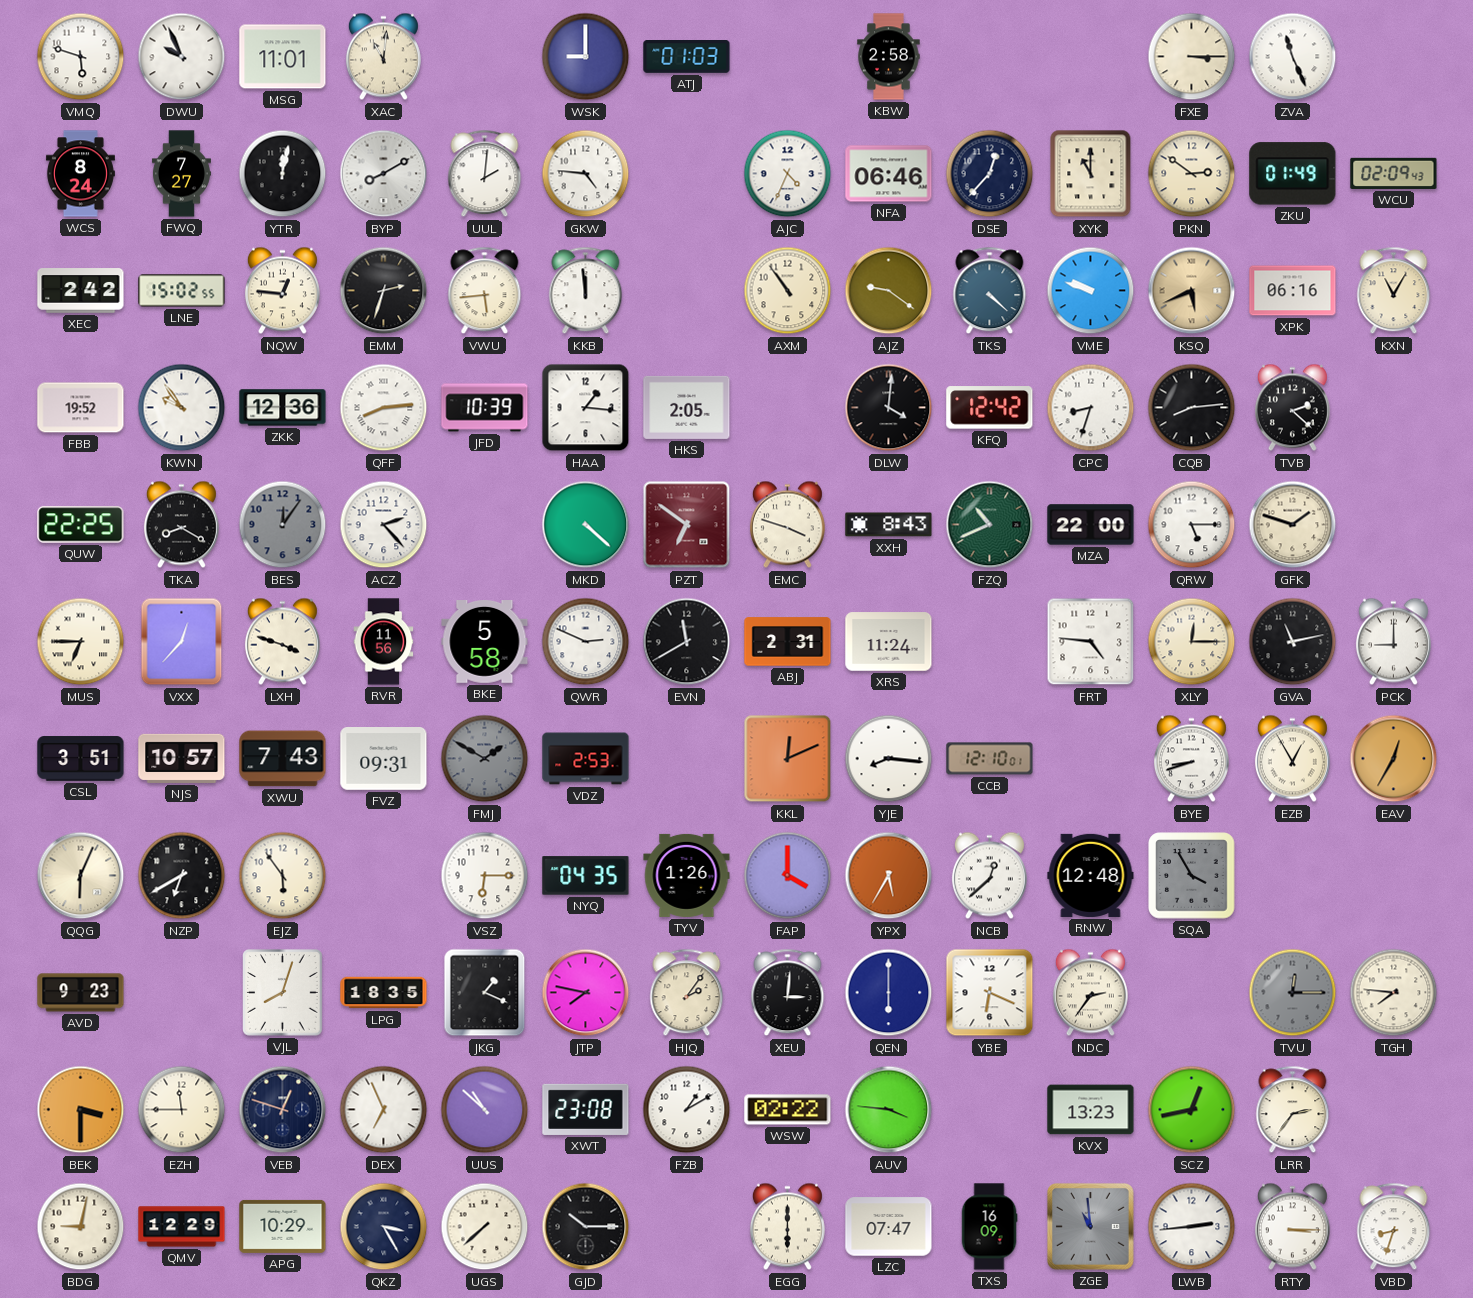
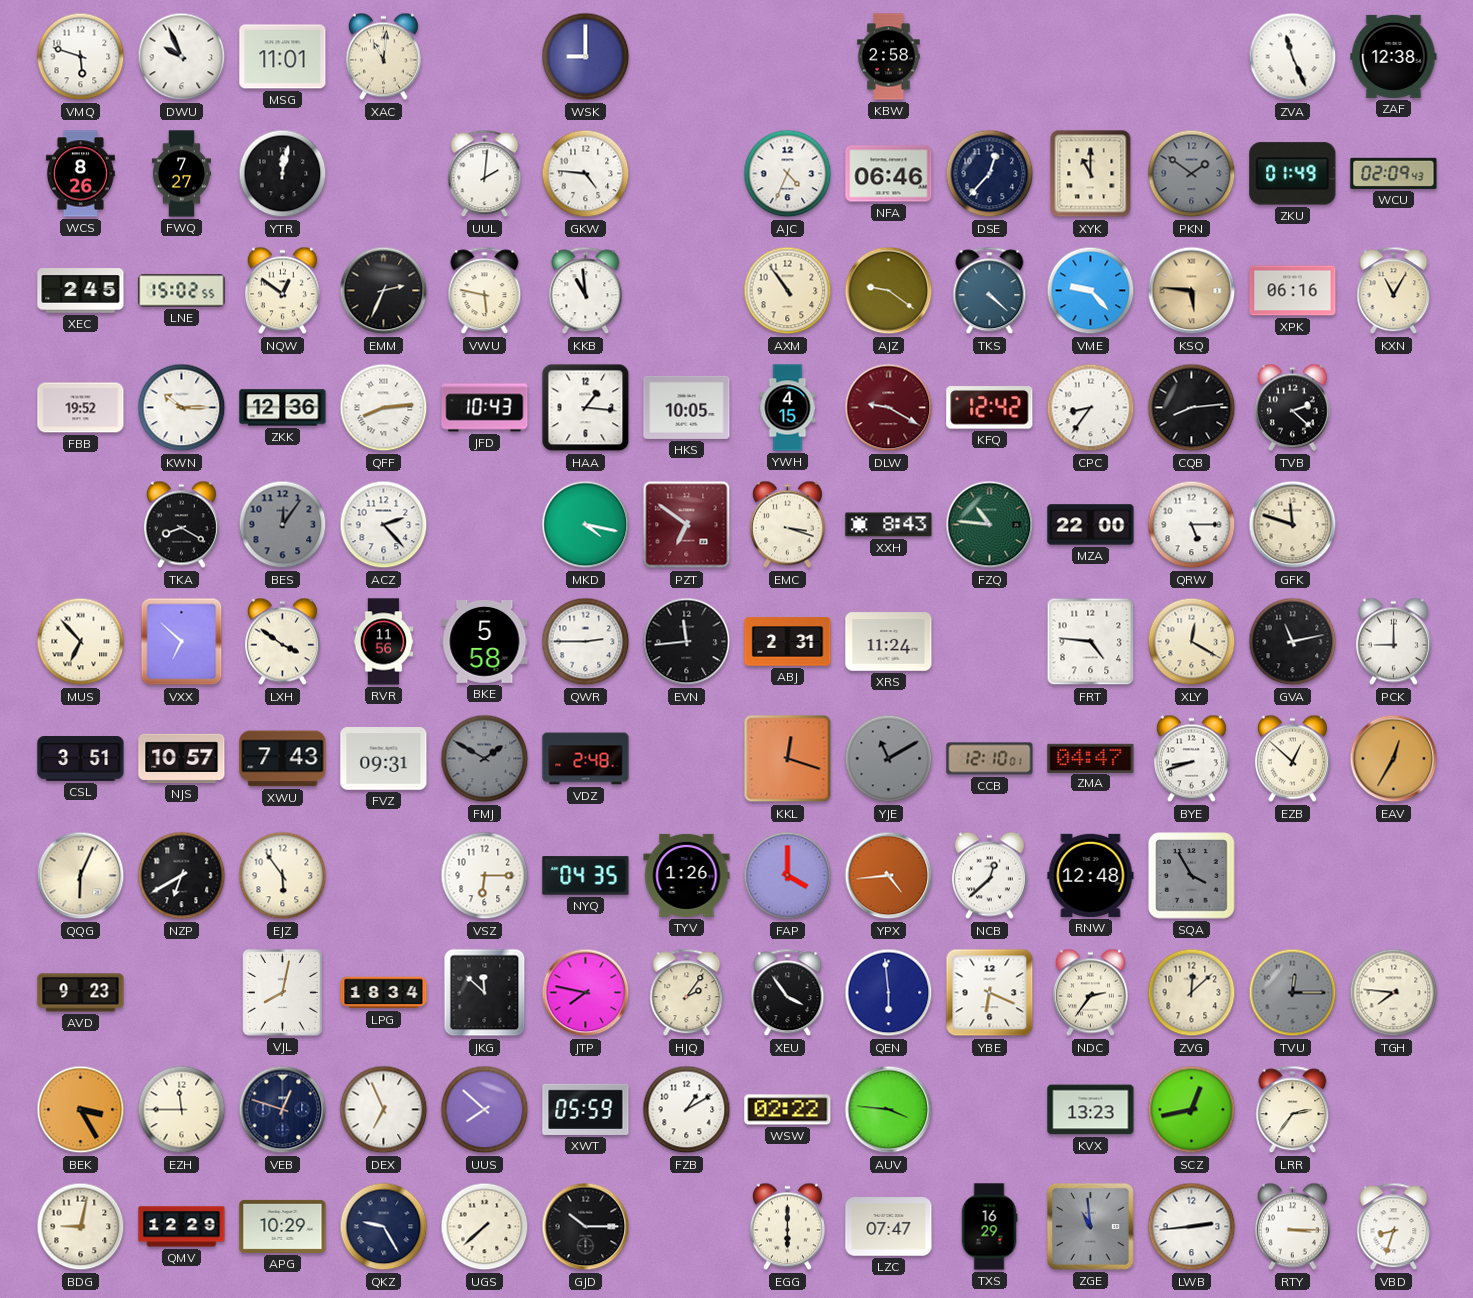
ATJ: 01:03 -> none (687, 57)
FXE: 3:15 -> none (1192, 57)
ZAF: none -> 12:38 (1394, 56)
WCS: 8:24 -> 8:26 (80, 174)
BYP: 8:10 -> none (384, 174)
PKN: 2:51 -> 1:51 (1192, 174)
PKN dial: cream -> grey (1192, 174)
XEC: 2:42 -> 2:45 (81, 291)
NQW: 12:46 -> 12:51 (282, 291)
EMM: 2:33 -> 2:34 (384, 291)
VWU: 5:44 -> 5:47 (485, 291)
KKB: 11:59 -> 10:59 (586, 291)
VME: 9:48 -> 9:23 (1091, 291)
KSQ: 5:41 -> 5:46 (1192, 291)
KWN: 9:54 -> 10:15 (182, 408)
JFD: 10:39 -> 10:43 (485, 408)
HKS: 2:05 -> 10:05 (687, 407)
YWH: none -> 4:15 (788, 408)
DLW: 4:01 -> 9:20 (889, 408)
DLW dial: black -> burgundy (889, 408)
CPC: 8:33 -> 8:36 (1091, 408)
QUW: 22:25 -> none (81, 525)
MKD: 4:22 -> 4:17 (586, 525)
EMC: 3:48 -> 3:18 (787, 525)
FZQ: 10:41 -> 10:46 (990, 525)
GFK: 1:48 -> 11:48 (1293, 525)
MUS: 6:45 -> 6:53 (81, 642)
VXX: 12:37 -> 6:52 (182, 642)
LXH: 3:48 -> 3:51 (282, 642)
QWR: 2:49 -> 2:45 (586, 642)
EVN: 11:40 -> 11:44 (687, 642)
XLY: 12:15 -> 12:20 (1192, 642)
VDZ: 2:53 -> 2:48 (586, 759)
KKL: 12:11 -> 12:18 (788, 759)
YJE: 8:16 -> 11:10 (889, 759)
YJE dial: white -> grey (889, 759)
ZMA: none -> 04:47 (1091, 758)
EZB: 12:55 -> 12:52 (1292, 759)
YPX: 5:35 -> 4:44 (889, 876)
VJL: 8:03 -> 8:02 (283, 993)
LPG: 18:35 -> 18:34 (384, 993)
JKG: 1:19 -> 11:52 (485, 993)
XEU: 3:01 -> 3:54 (788, 993)
QEN: 6:00 -> 5:59 (889, 993)
ZVG: none -> 12:08 (1192, 993)
BEK: 3:30 -> 3:25 (81, 1110)
UUS: 10:52 -> 7:52 (485, 1110)
XWT: 23:08 -> 05:59 (586, 1109)
QKZ: 3:25 -> 9:25 (384, 1227)
TXS: 16:09 -> 16:29 (989, 1227)
